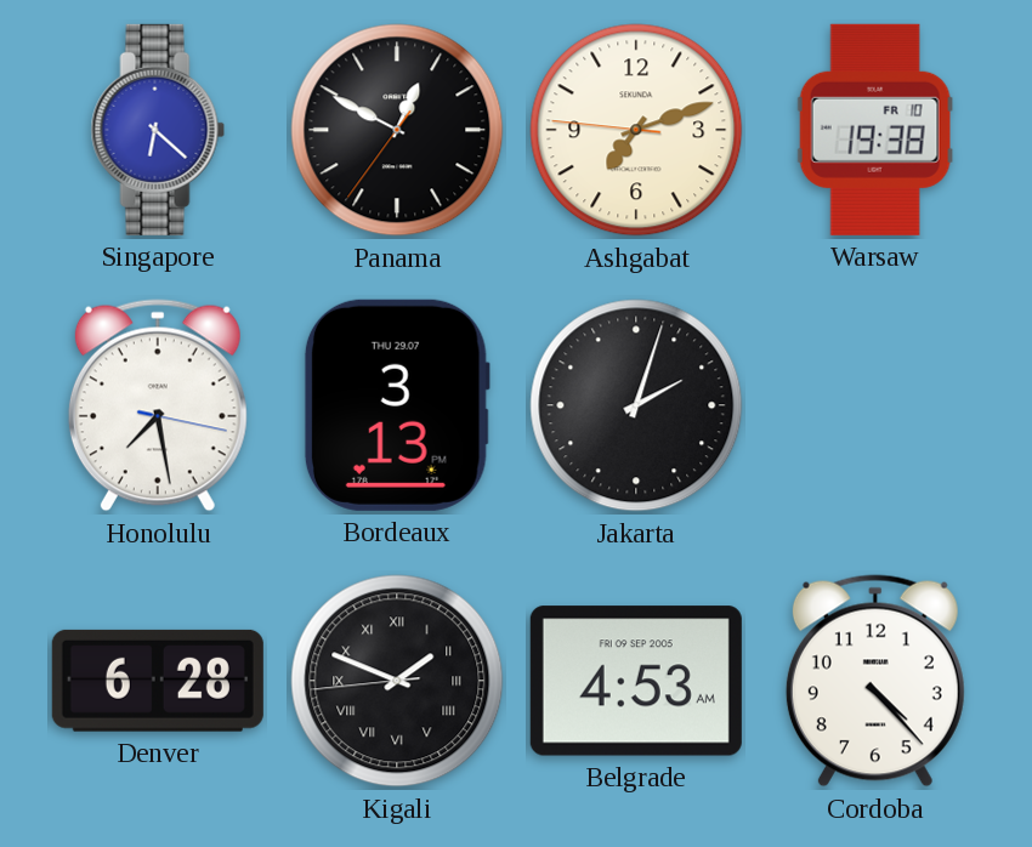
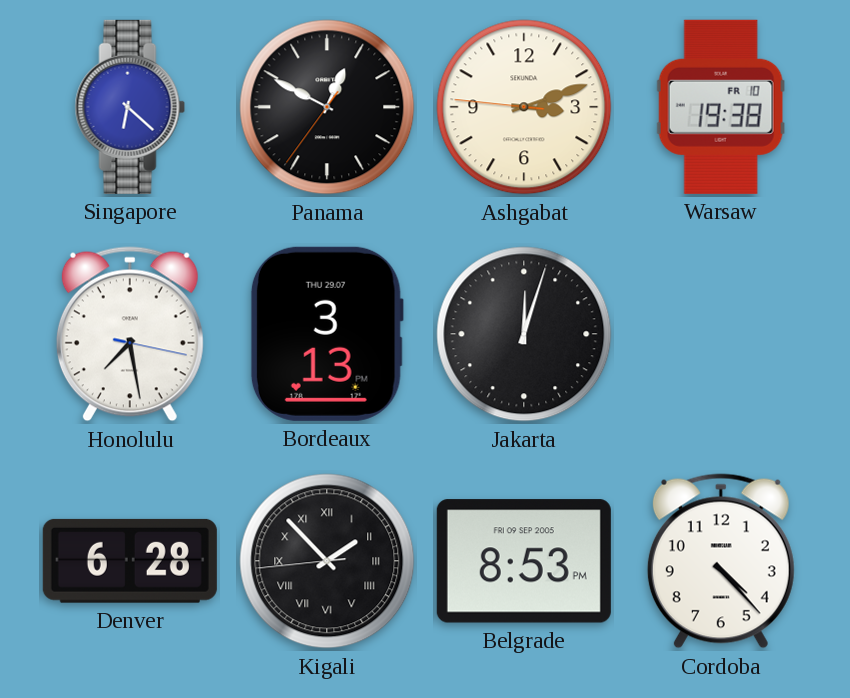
Ashgabat: 7:11 -> 3:11 (524, 107)
Jakarta: 2:03 -> 12:03 (524, 334)
Kigali: 1:48 -> 1:52 (327, 561)
Belgrade: 4:53 -> 8:53 (524, 561)
